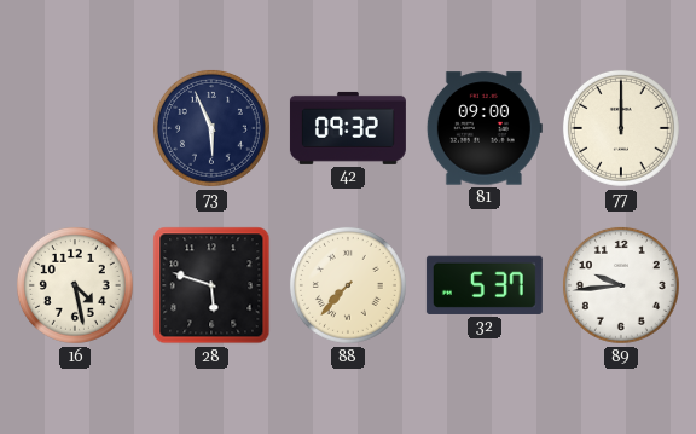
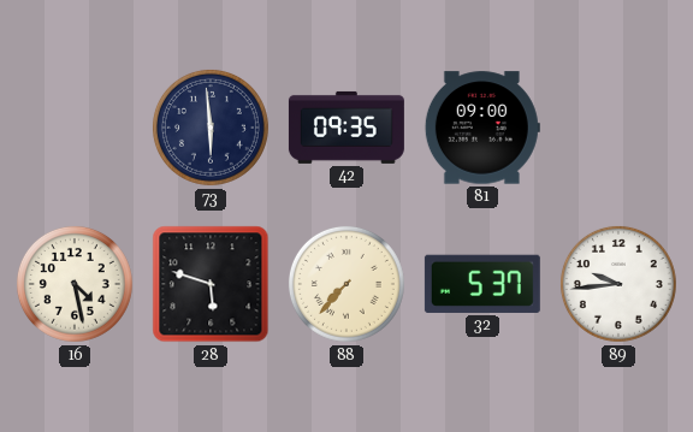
73: 5:56 -> 5:59 (211, 128)
42: 09:32 -> 09:35 (346, 128)
77: 12:00 -> none (621, 128)
